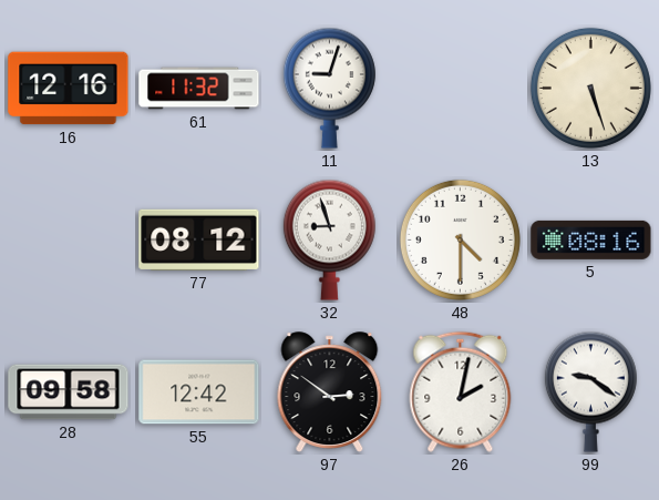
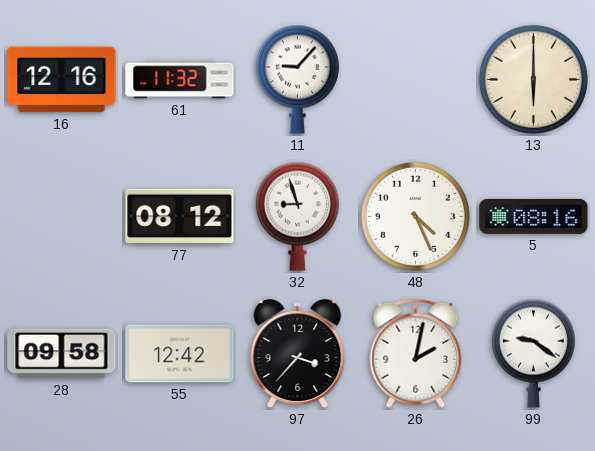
11: 9:03 -> 9:07 (297, 79)
13: 5:27 -> 6:00 (533, 79)
48: 4:30 -> 4:26 (415, 216)
97: 2:51 -> 3:37 (298, 354)
